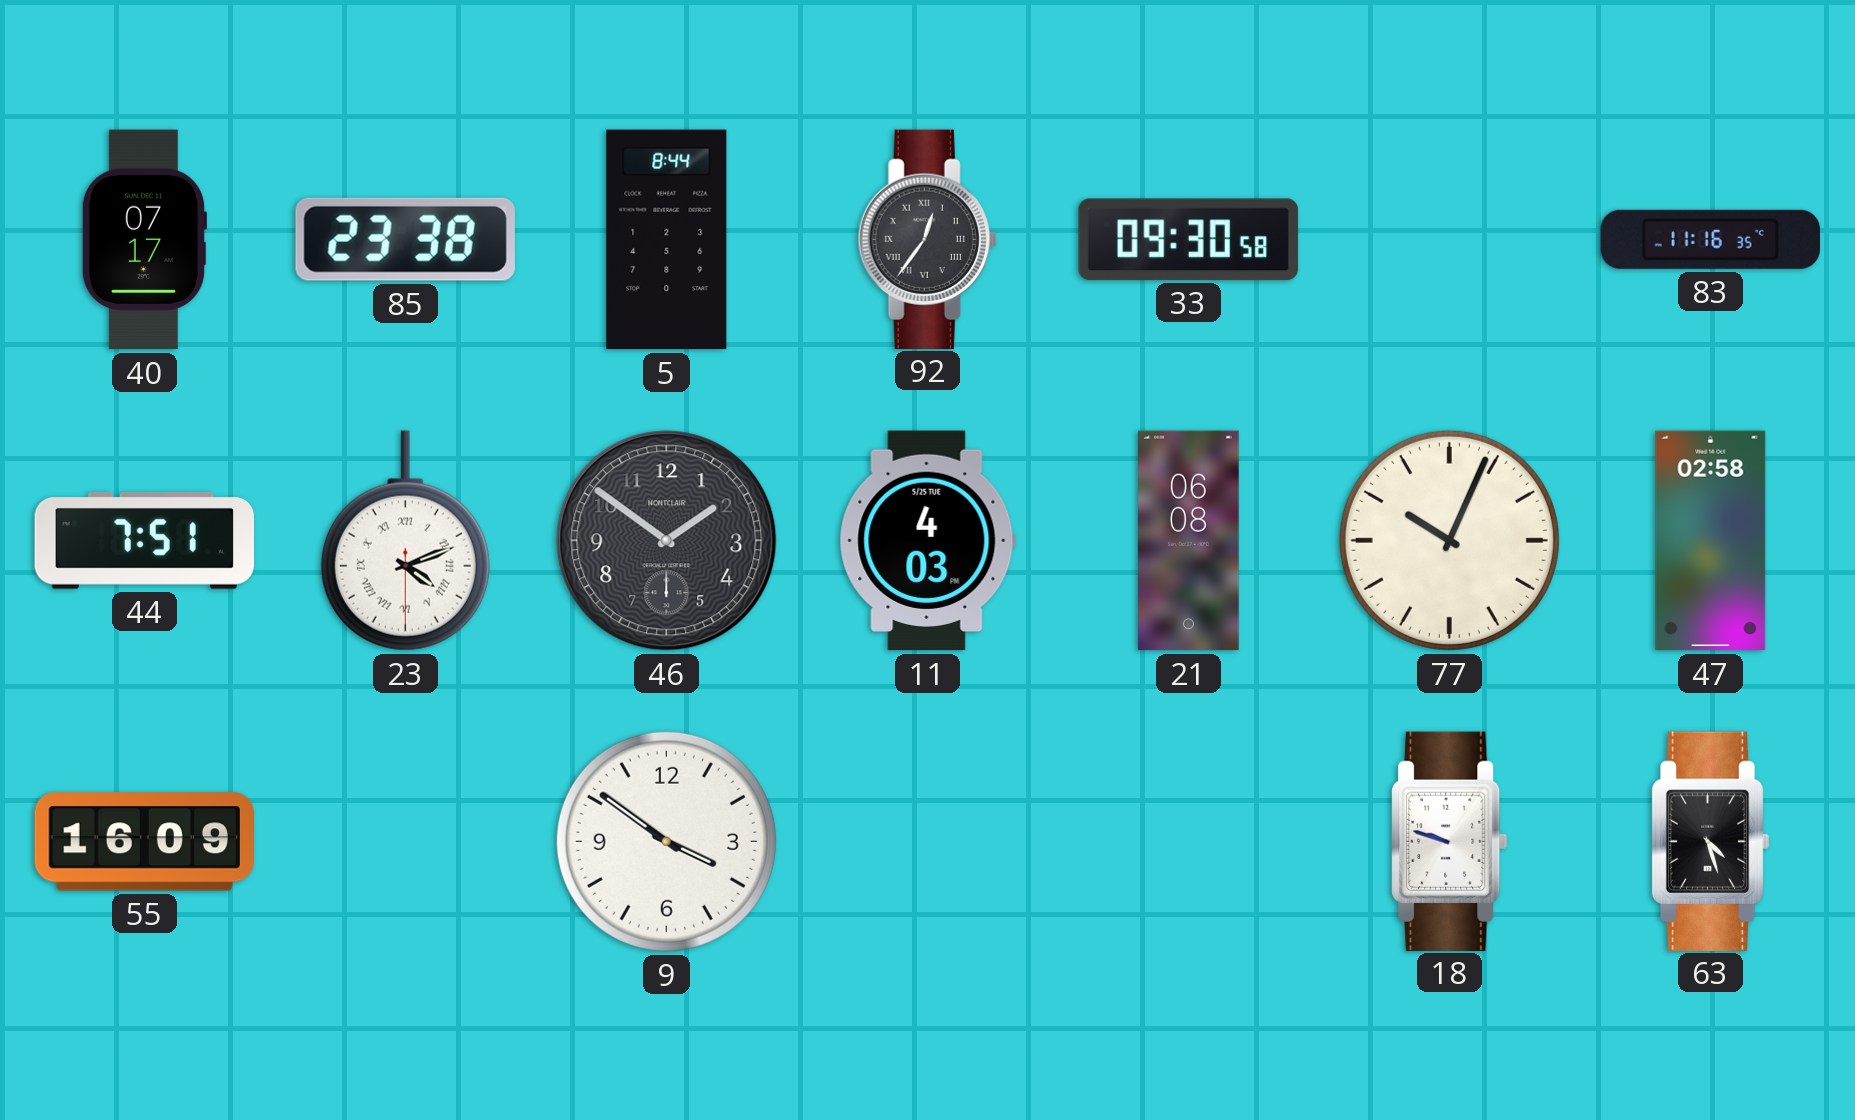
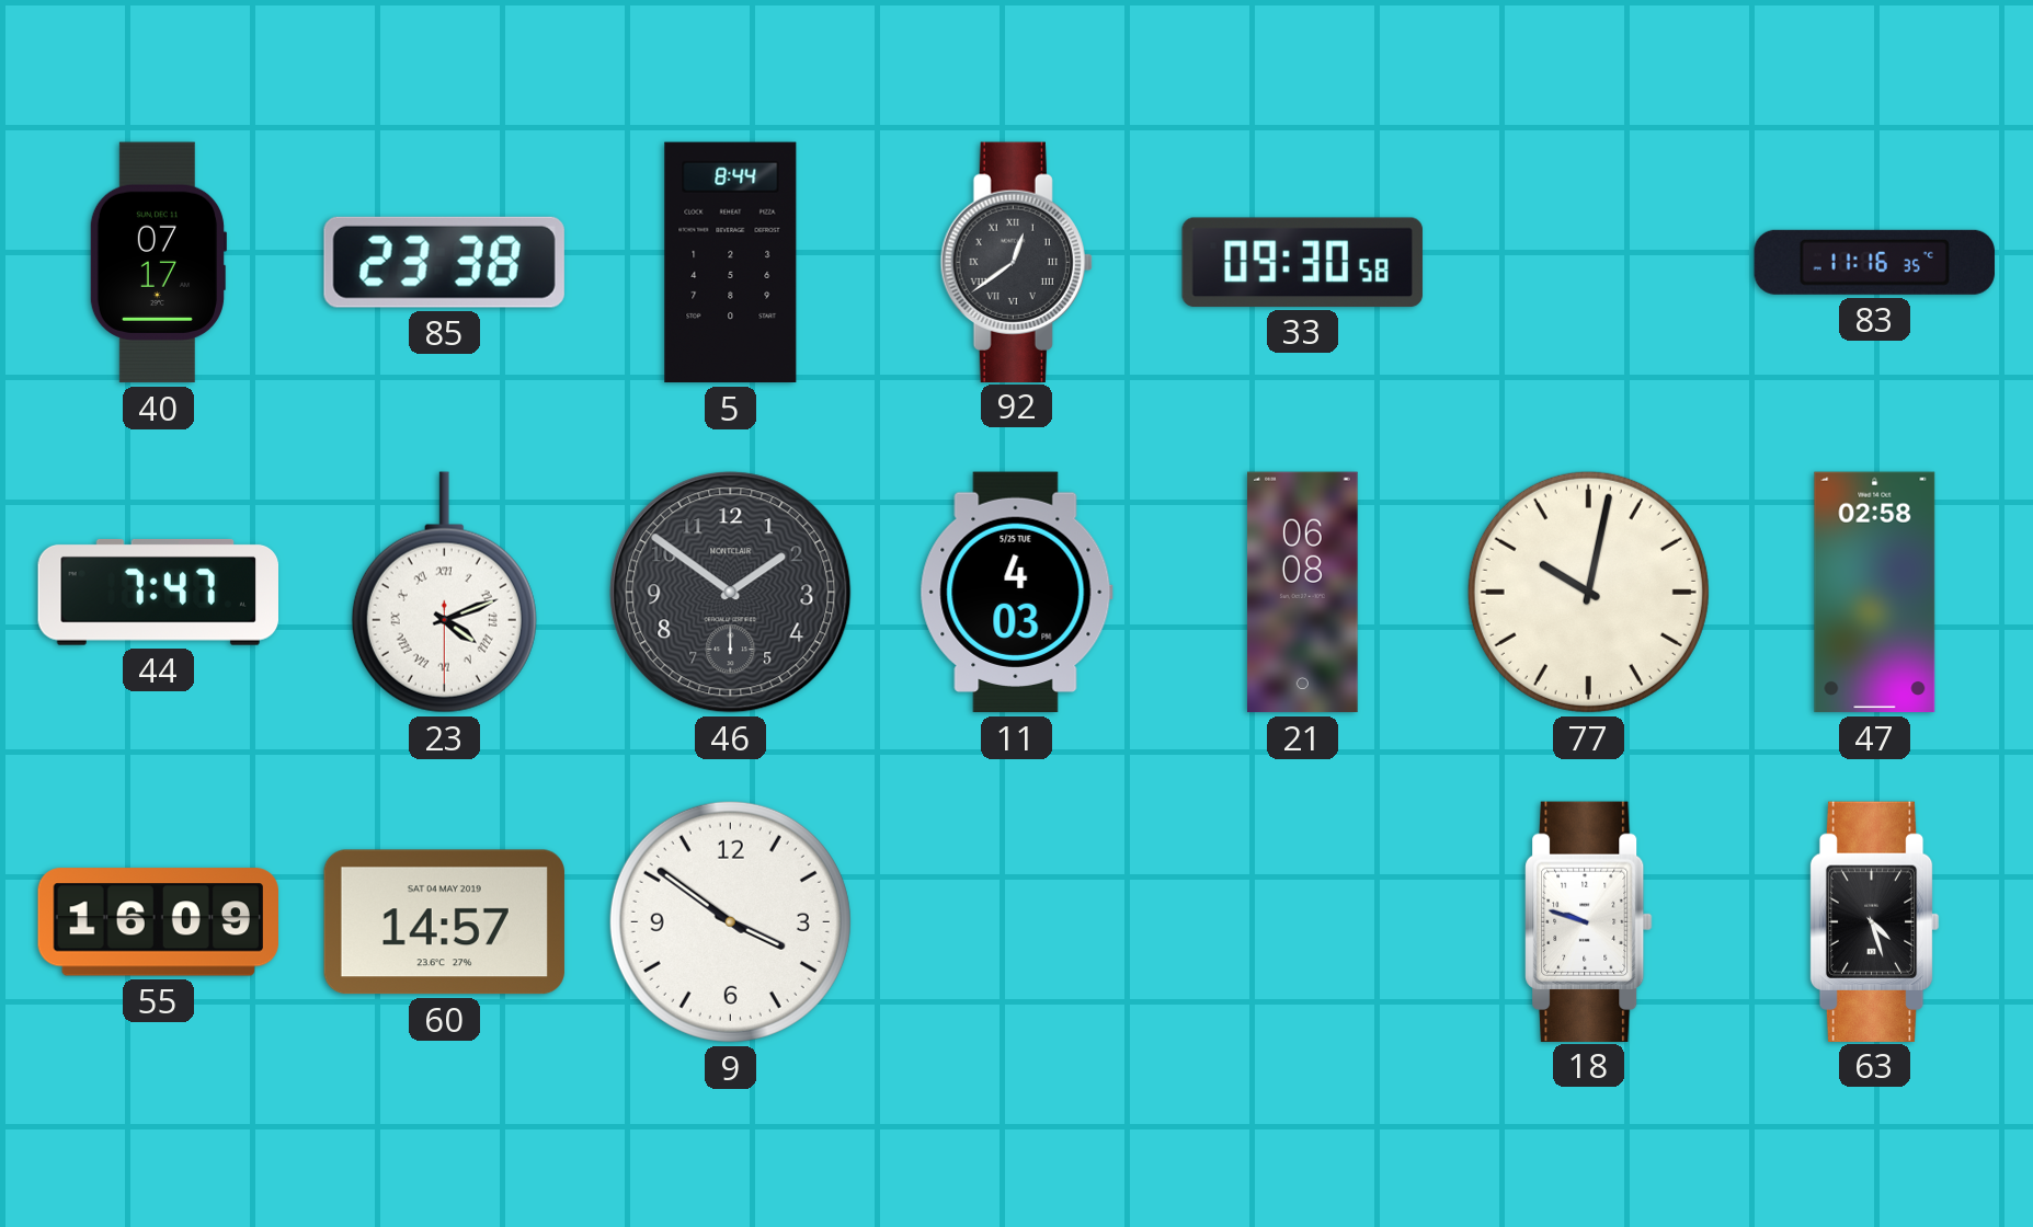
92: 12:36 -> 12:39 (1016, 262)
44: 7:51 -> 7:47 (158, 592)
77: 10:04 -> 10:02 (1588, 592)
60: none -> 14:57 (444, 922)
